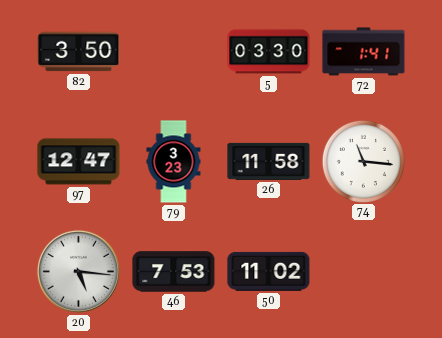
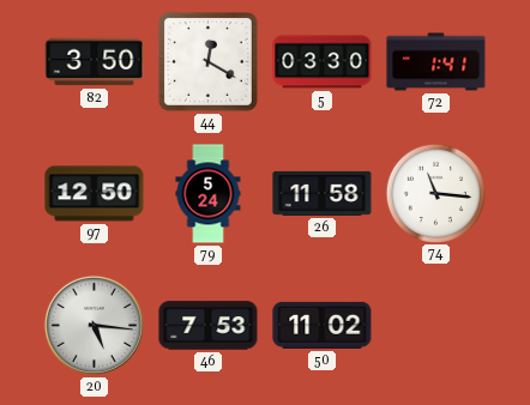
44: none -> 12:20 (207, 61)
97: 12:47 -> 12:50 (95, 194)
79: 3:23 -> 5:24 (209, 194)
